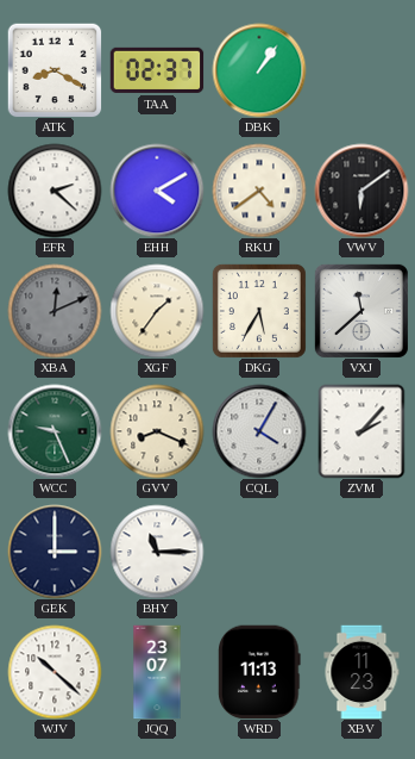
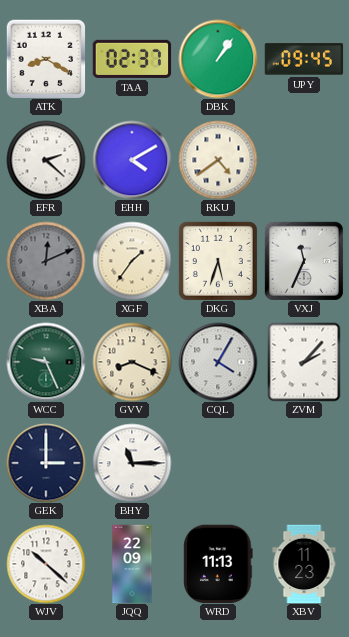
UPY: none -> 09:45 (304, 59)
VWV: 6:09 -> none (361, 191)
DKG: 5:35 -> 5:33 (218, 261)
VXJ: 11:38 -> 11:34 (304, 261)
JQQ: 23:07 -> 22:09 (132, 564)
